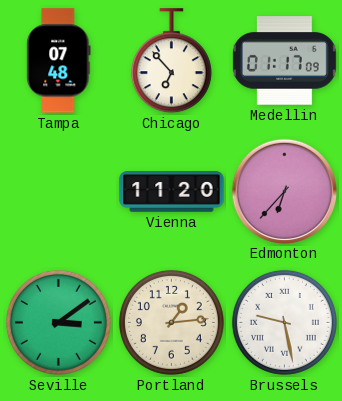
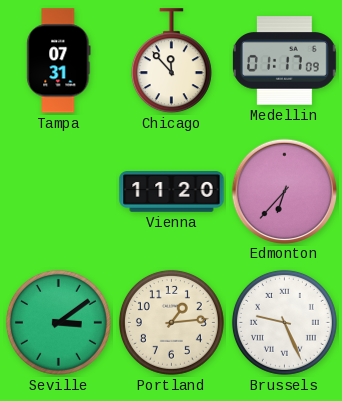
Tampa: 07:48 -> 07:31 (59, 61)
Chicago: 6:53 -> 11:53 (171, 61)
Brussels: 9:28 -> 9:26 (284, 322)
